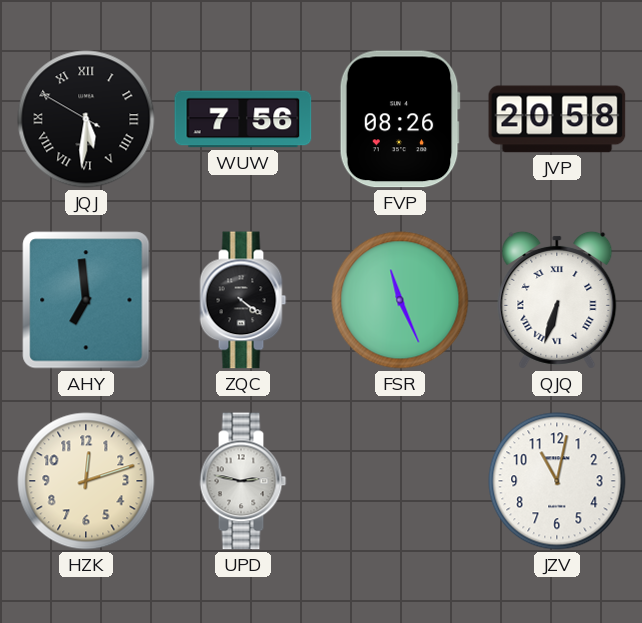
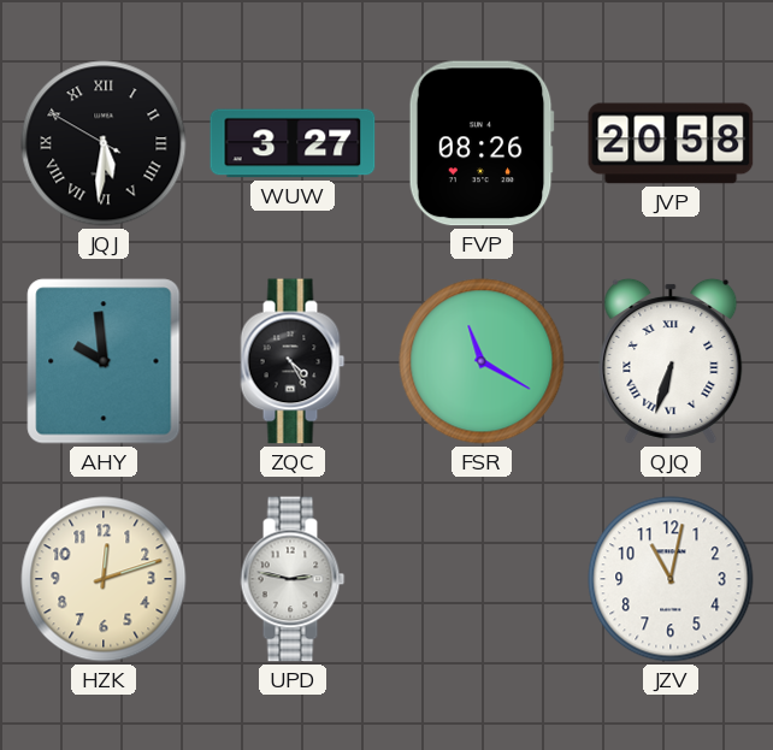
WUW: 7:56 -> 3:27 (293, 143)
AHY: 6:59 -> 9:59 (104, 361)
ZQC: 4:21 -> 4:25 (293, 361)
FSR: 11:26 -> 11:20 (482, 361)
